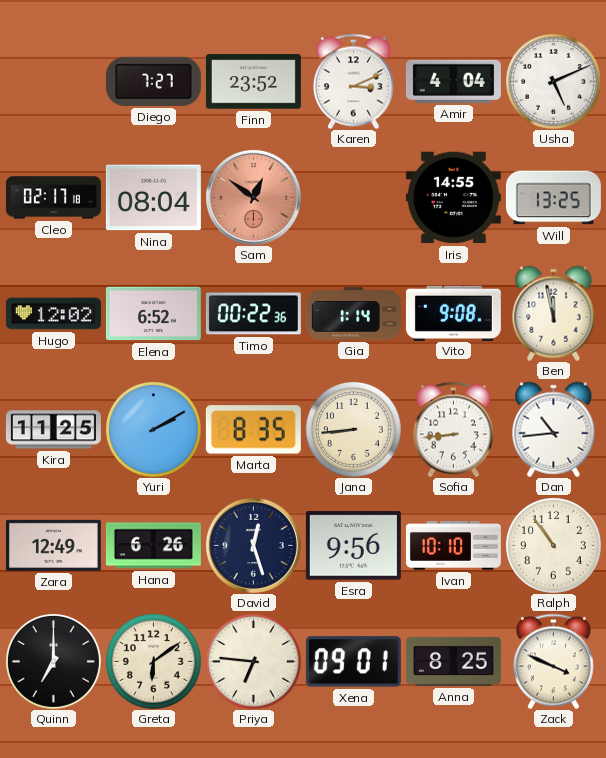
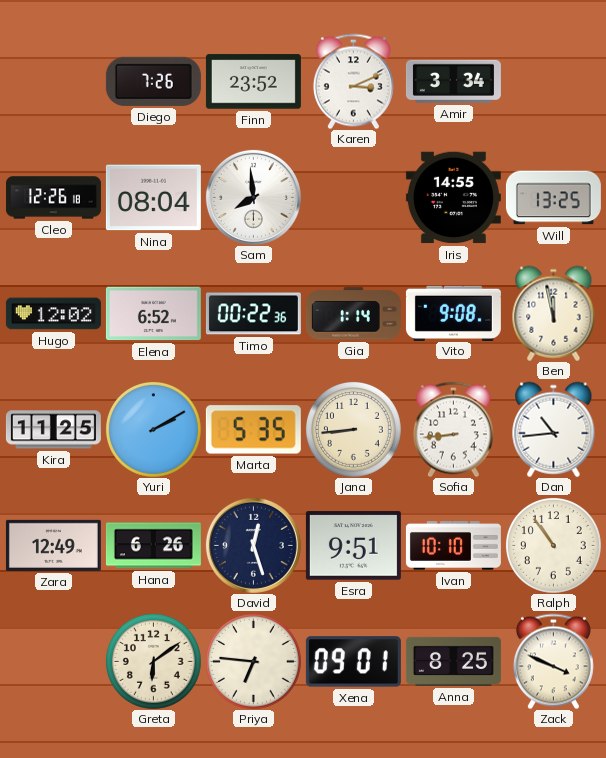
Diego: 7:27 -> 7:26 (153, 81)
Amir: 4:04 -> 3:34 (453, 81)
Usha: 5:11 -> none (553, 81)
Cleo: 02:17 -> 12:26 (53, 198)
Sam: 12:51 -> 7:59 (253, 197)
Sam dial: salmon -> white (253, 197)
Marta: 8:35 -> 5:35 (253, 430)
Esra: 9:56 -> 9:51 (353, 546)
Quinn: 7:00 -> none (53, 661)
